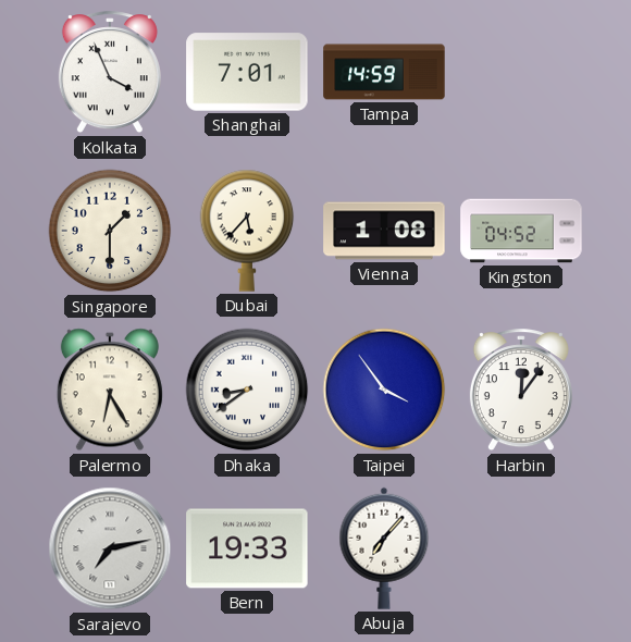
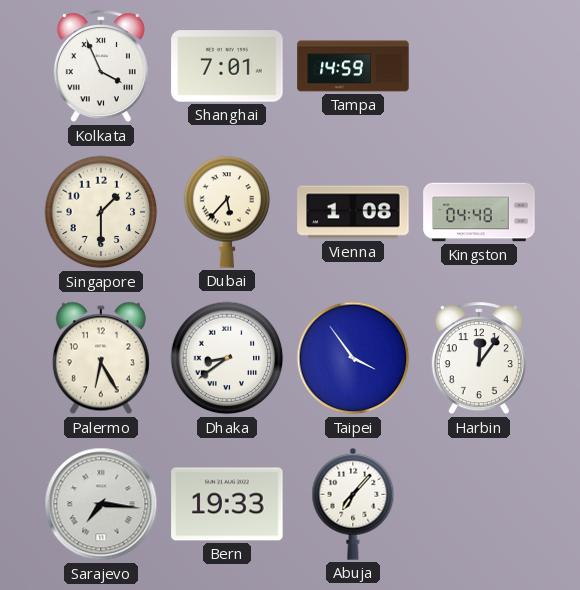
Kingston: 04:52 -> 04:48 (479, 212)
Sarajevo: 7:13 -> 7:16 (101, 504)
